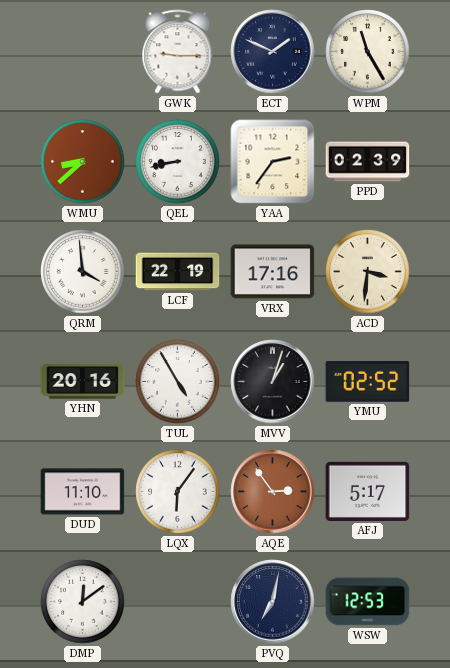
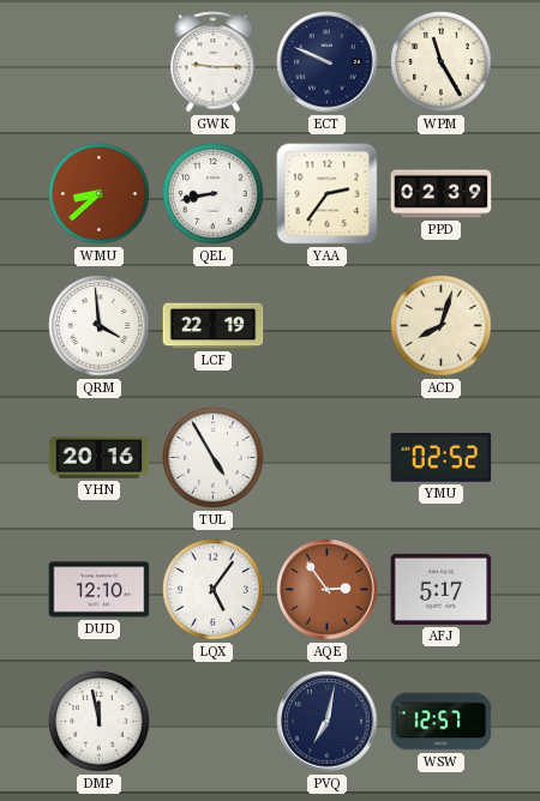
ECT: 1:49 -> 9:49 (328, 62)
VRX: 17:16 -> none (273, 272)
ACD: 3:31 -> 8:03 (442, 326)
MVV: 1:03 -> none (273, 382)
DUD: 11:10 -> 12:10 (100, 590)
LQX: 6:06 -> 5:06 (214, 590)
DMP: 12:09 -> 11:58 (100, 722)
WSW: 12:53 -> 12:57 (442, 722)
